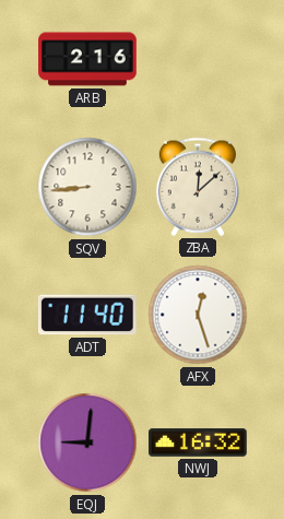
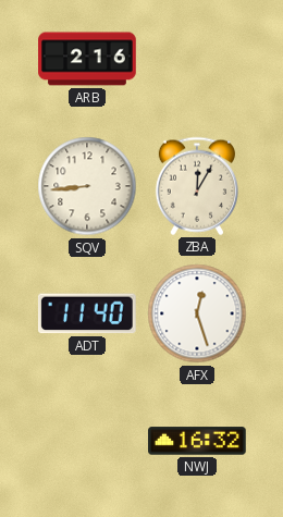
ZBA: 12:08 -> 12:05 (196, 186)
EQJ: 9:01 -> none (87, 443)
